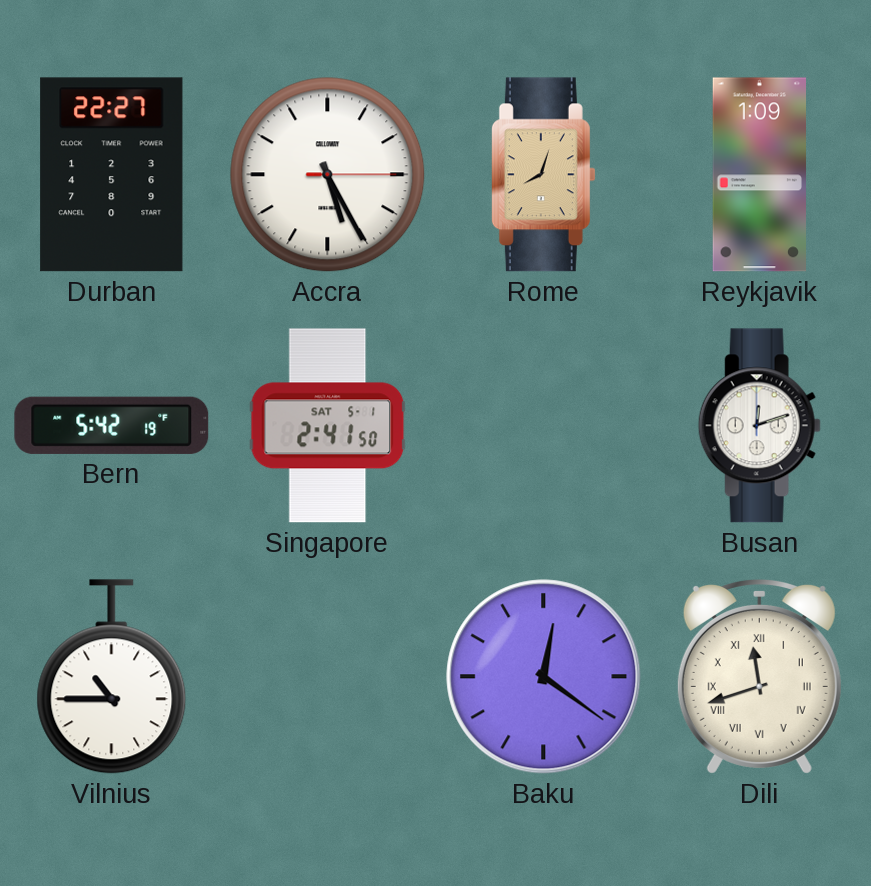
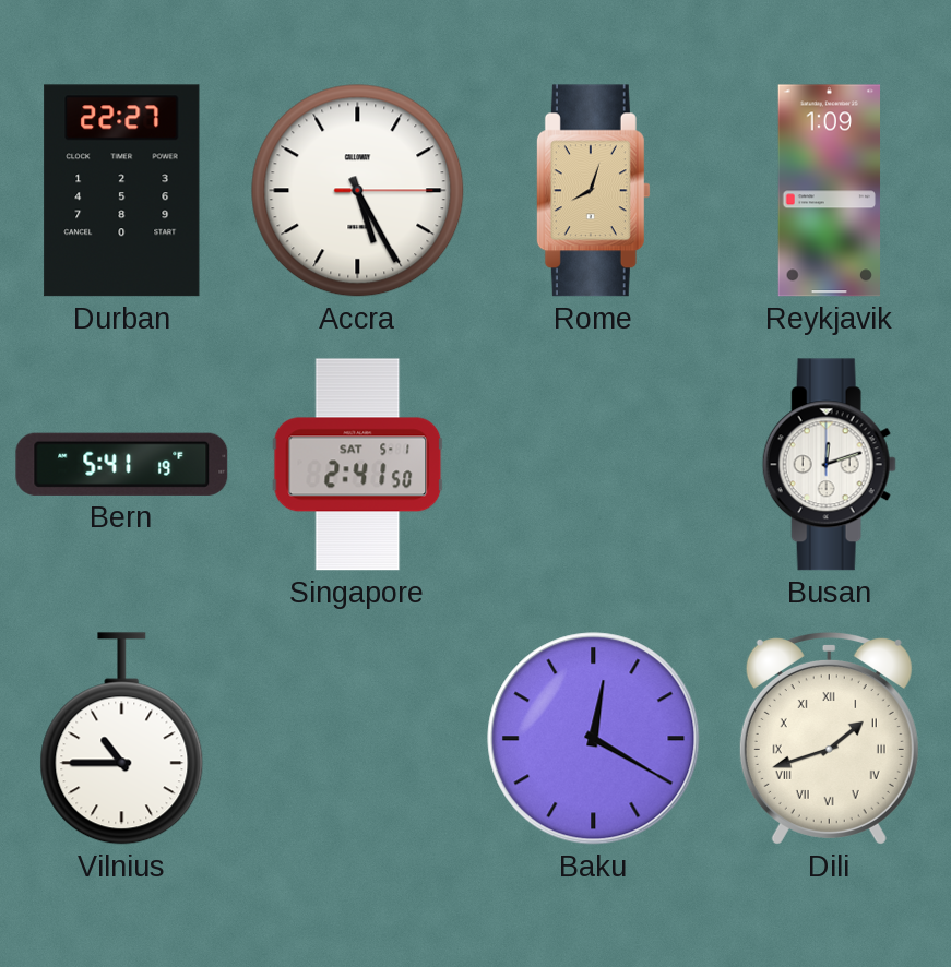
Bern: 5:42 -> 5:41 (122, 464)
Baku: 12:21 -> 12:20 (594, 739)
Dili: 11:42 -> 1:42 (829, 738)
